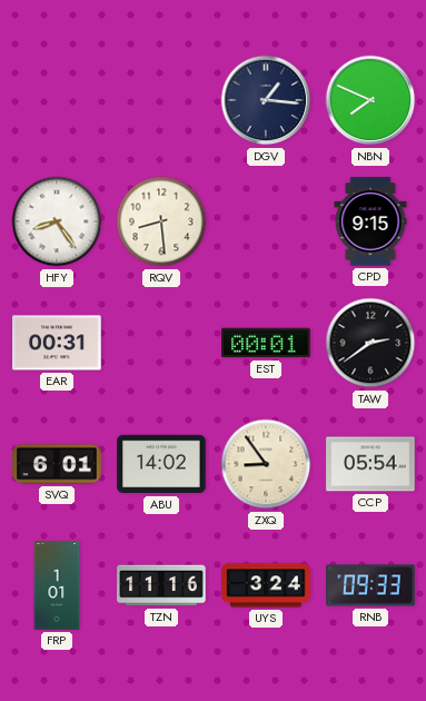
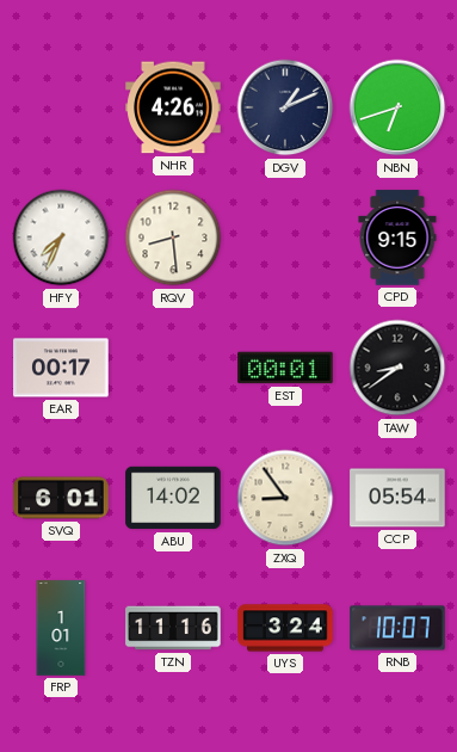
NHR: none -> 4:26 (173, 107)
DGV: 1:16 -> 1:11 (285, 107)
NBN: 7:49 -> 6:42 (397, 107)
HFY: 8:24 -> 7:34 (61, 238)
EAR: 00:31 -> 00:17 (61, 368)
TAW: 2:39 -> 8:39 (397, 368)
RNB: 09:33 -> 10:07 (397, 628)
